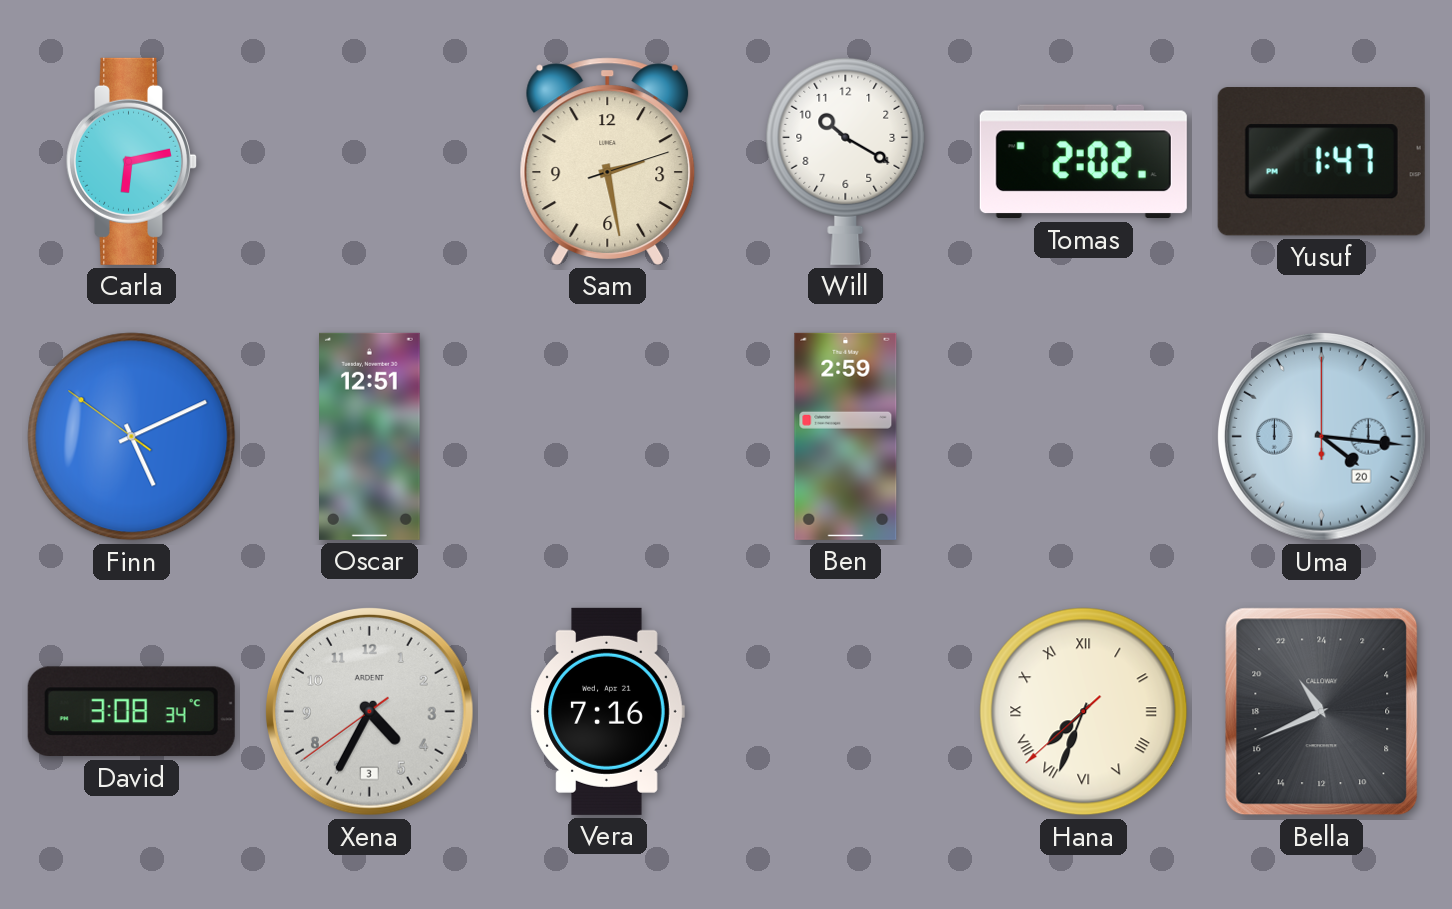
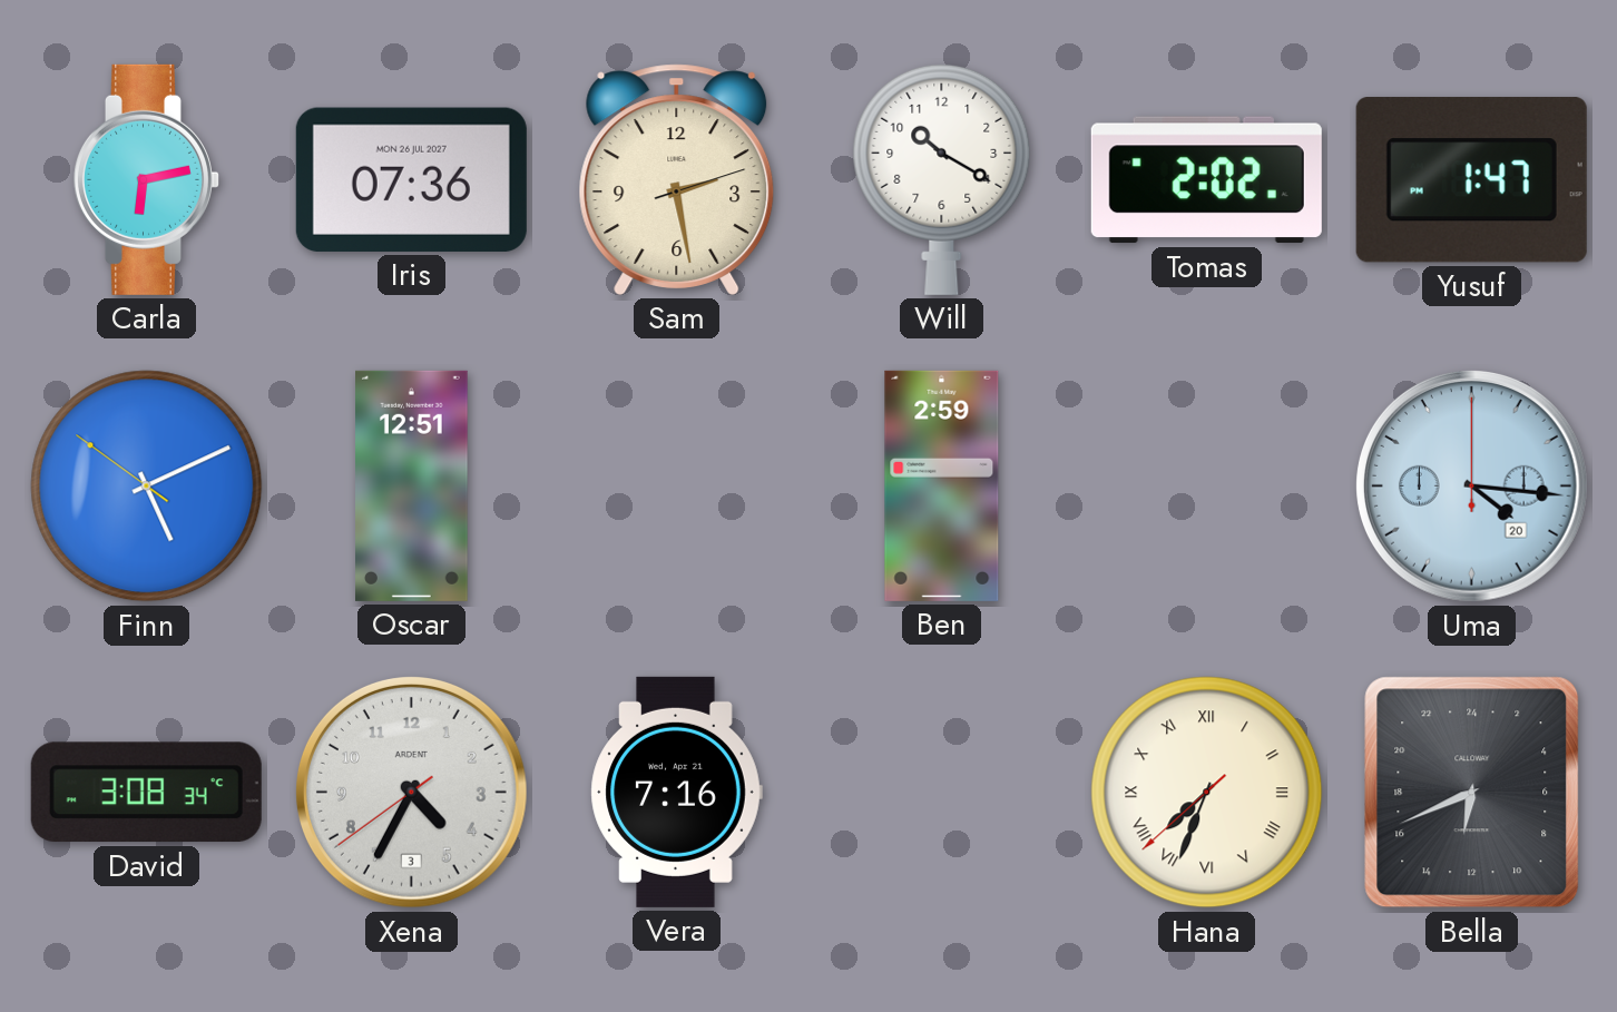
Iris: none -> 07:36 (411, 179)
Bella: 21:41 -> 12:41 (1472, 793)
